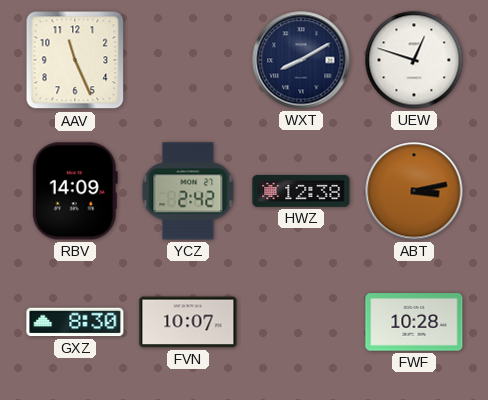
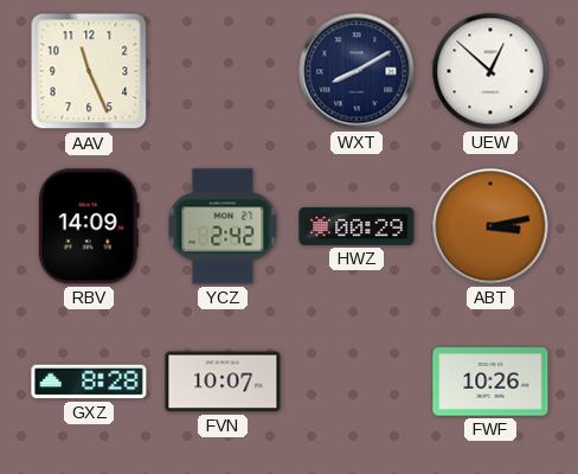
UEW: 12:48 -> 12:52 (490, 71)
HWZ: 12:38 -> 00:29 (357, 226)
GXZ: 8:30 -> 8:28 (89, 382)
FWF: 10:28 -> 10:26 (490, 382)
